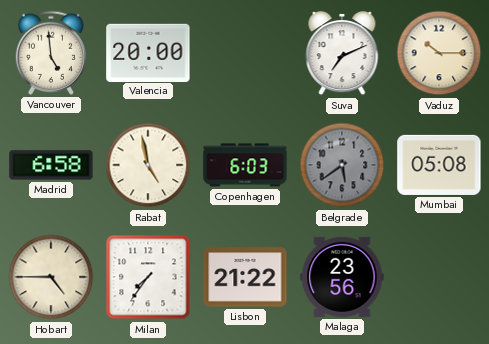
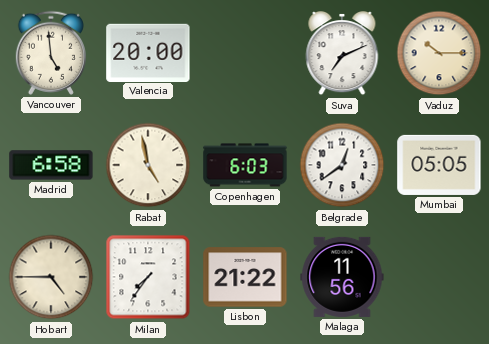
Belgrade: 5:39 -> 12:39 (342, 165)
Belgrade dial: grey -> white (342, 165)
Mumbai: 05:08 -> 05:05 (439, 165)
Malaga: 23:56 -> 11:56 (342, 277)
